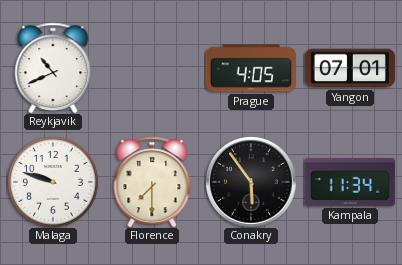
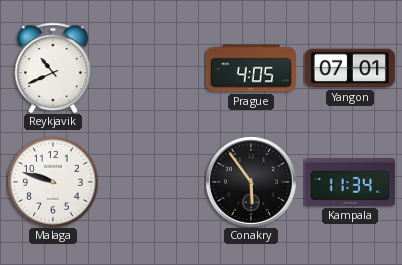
Florence: 7:30 -> none (152, 182)
